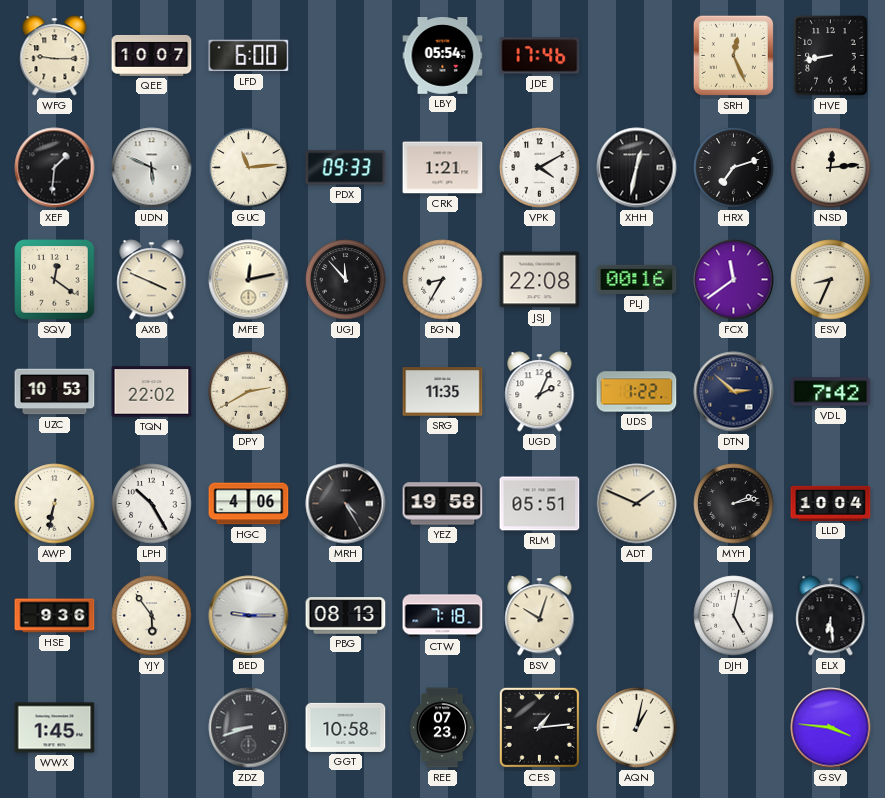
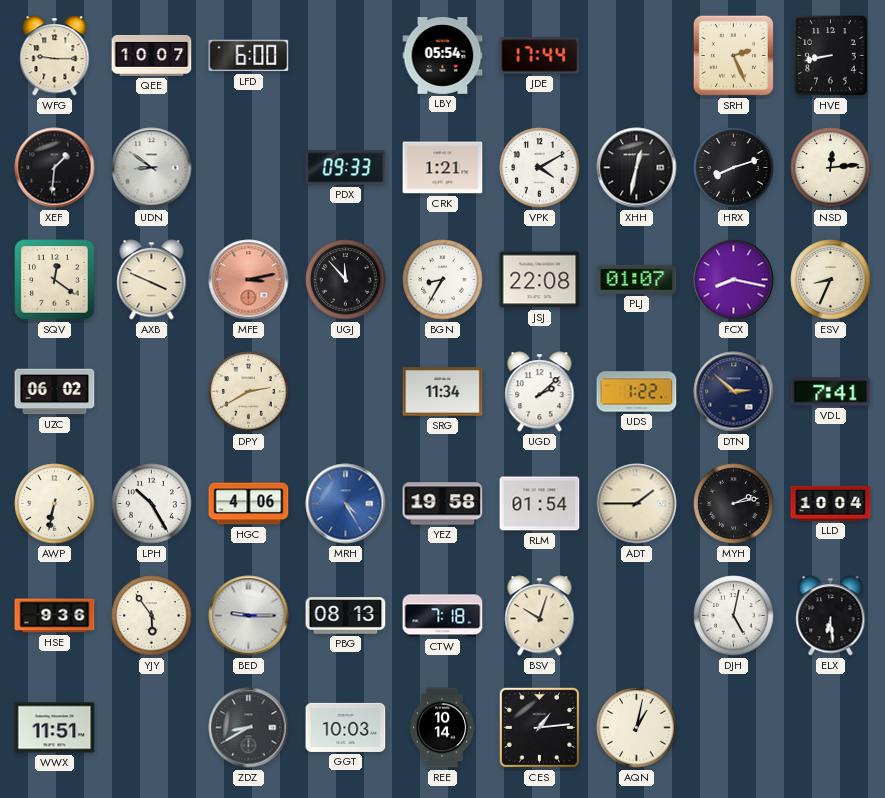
JDE: 17:46 -> 17:44 (540, 56)
SRH: 12:26 -> 2:26 (733, 55)
UDN: 5:49 -> 8:51 (152, 168)
GUC: 11:14 -> none (249, 168)
HRX: 7:12 -> 8:12 (734, 168)
MFE: 12:13 -> 3:13 (249, 280)
MFE dial: cream -> salmon (249, 280)
PLJ: 00:16 -> 01:07 (637, 279)
FCX: 11:39 -> 8:17 (734, 280)
UZC: 10:53 -> 06:02 (55, 392)
TQN: 22:02 -> none (152, 392)
SRG: 11:35 -> 11:34 (443, 392)
UGD: 2:04 -> 2:08 (540, 392)
VDL: 7:42 -> 7:41 (831, 392)
MRH dial: black -> blue (346, 504)
RLM: 05:51 -> 01:54 (540, 504)
ADT: 1:49 -> 1:45 (637, 504)
WWX: 1:45 -> 11:51 (55, 728)
ZDZ: 8:42 -> 8:40 (249, 728)
GGT: 10:58 -> 10:03 (346, 727)
REE: 07:23 -> 10:14 (442, 728)
GSV: 3:46 -> none (831, 728)
